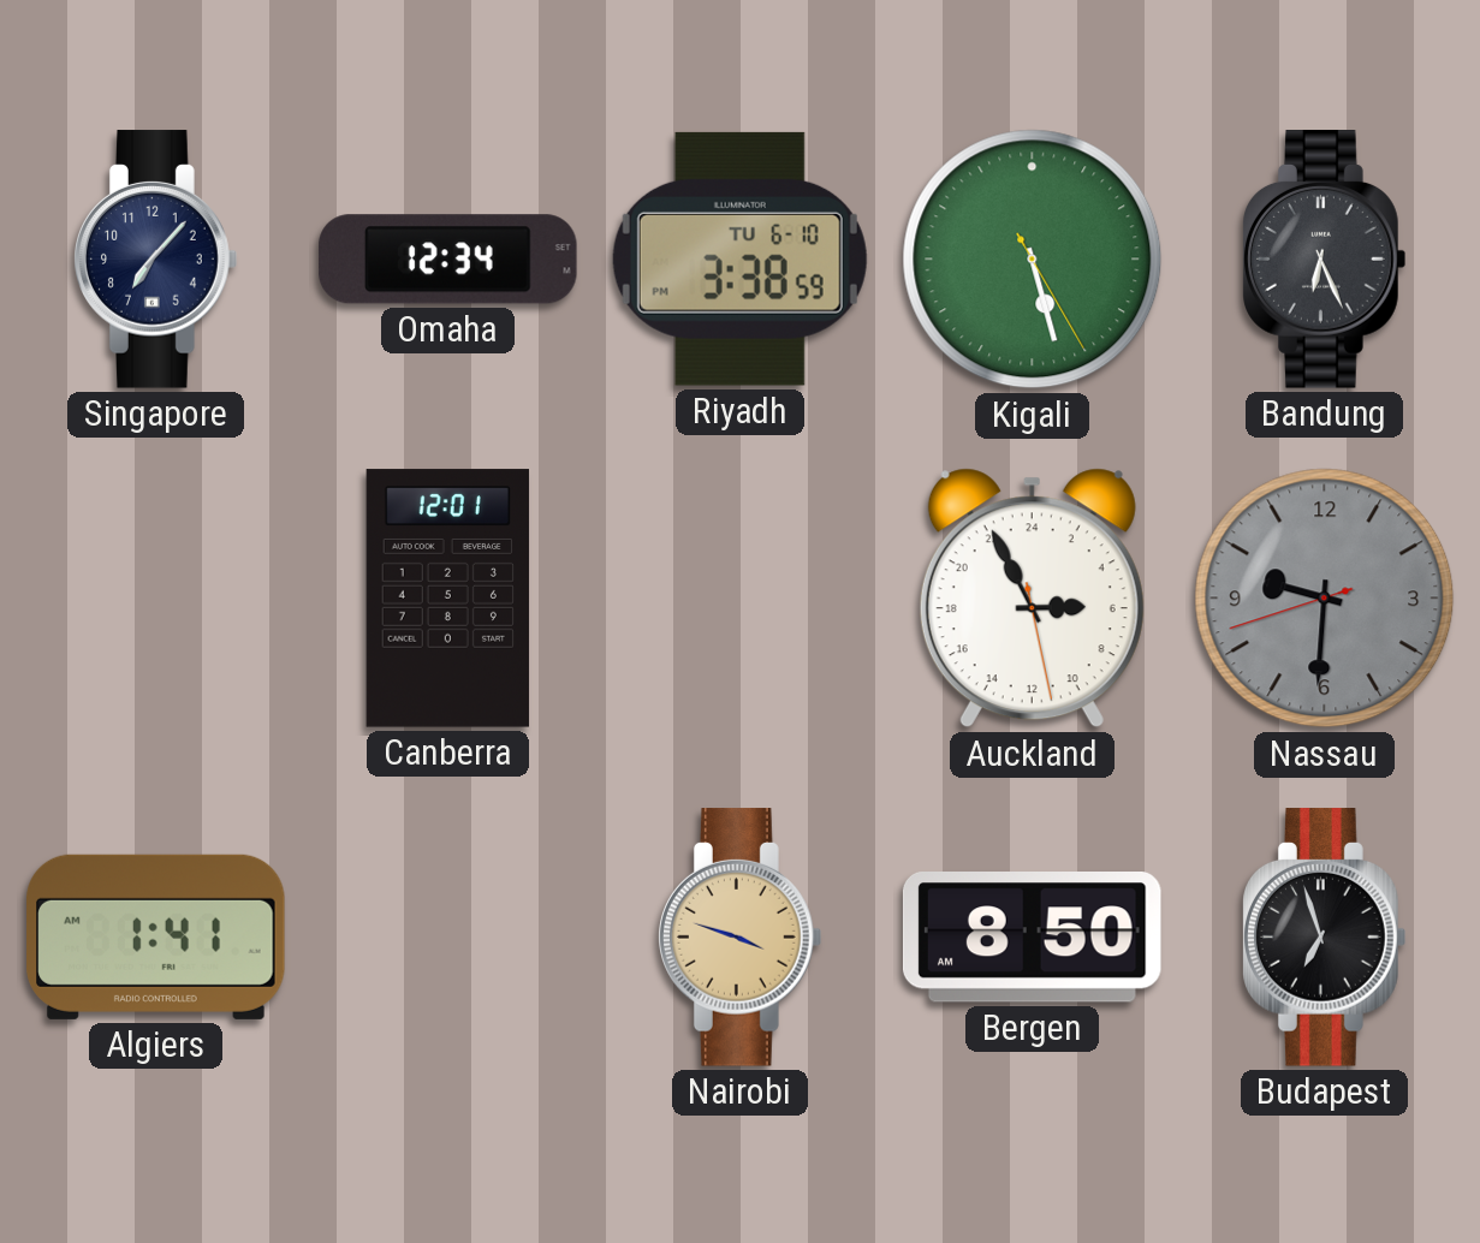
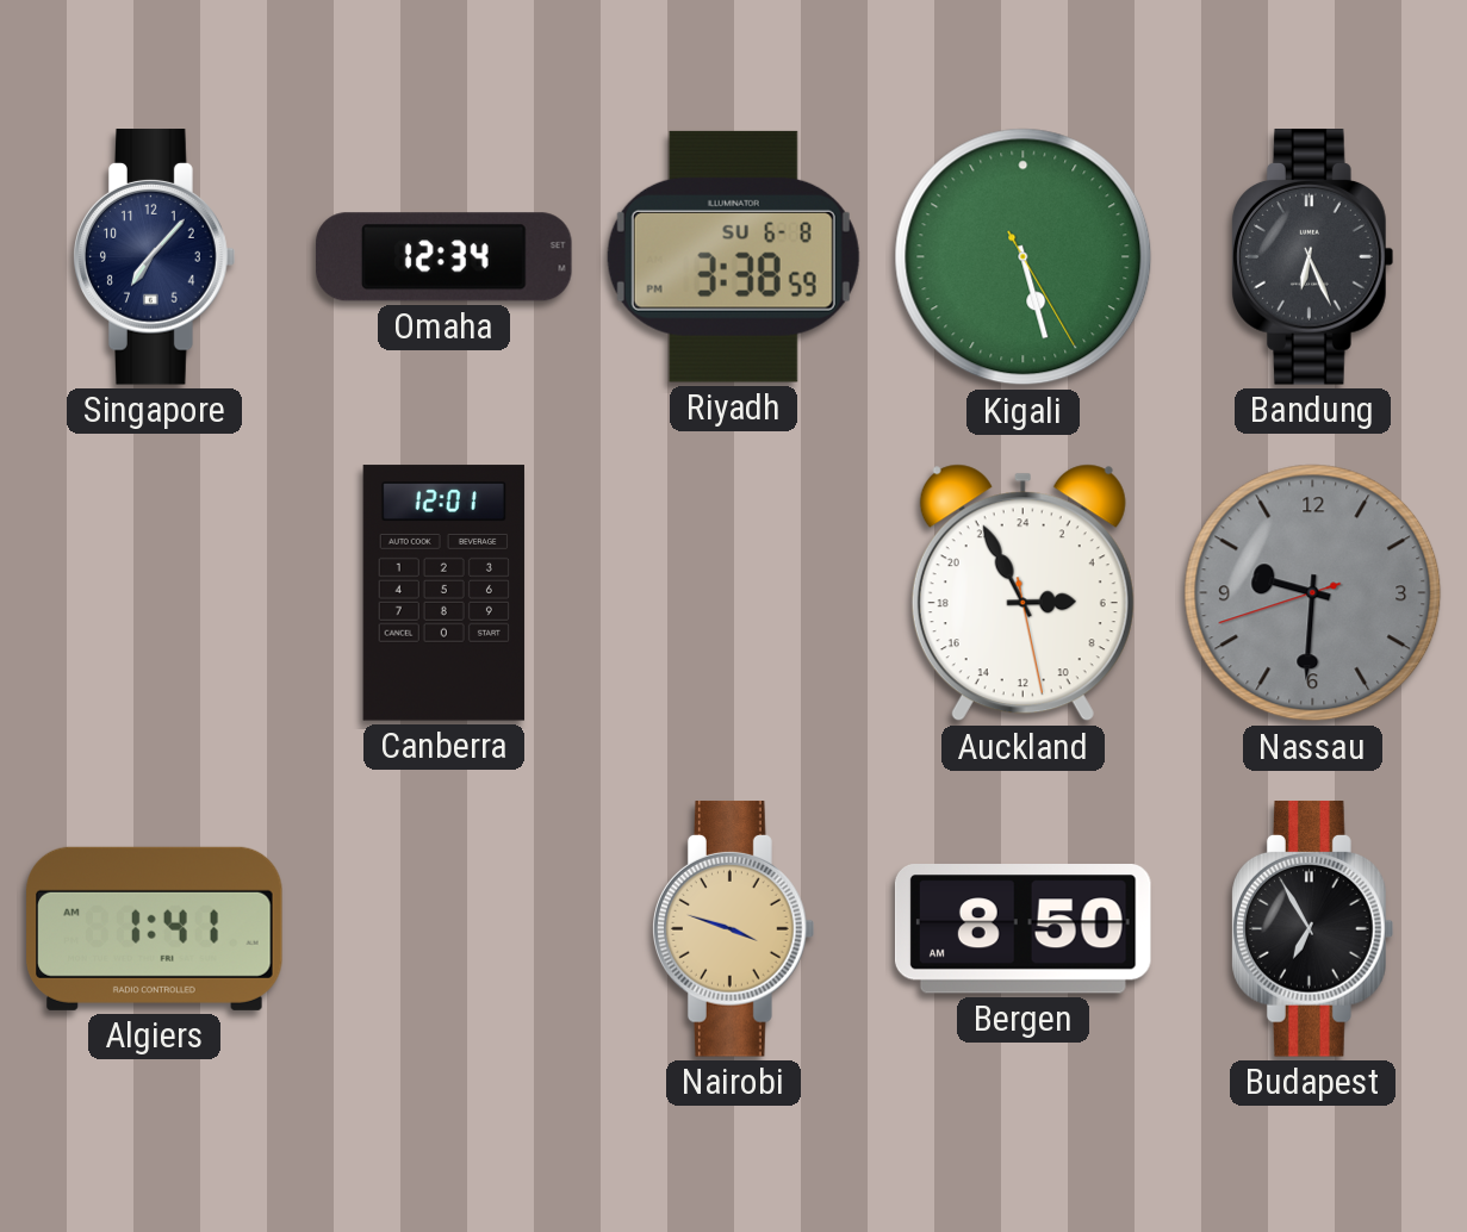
Riyadh date: TU 6-10 -> SU 6-8 (733, 256)
Budapest: 6:57 -> 6:55 (1313, 929)
